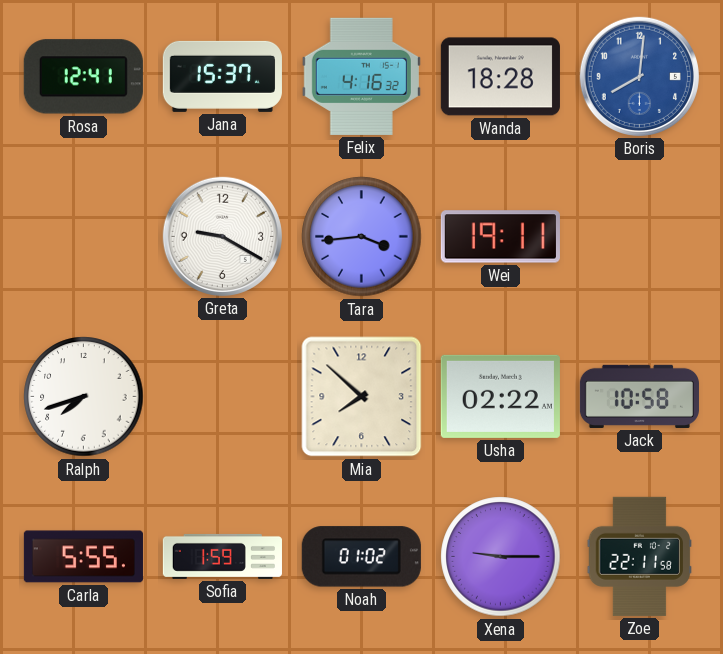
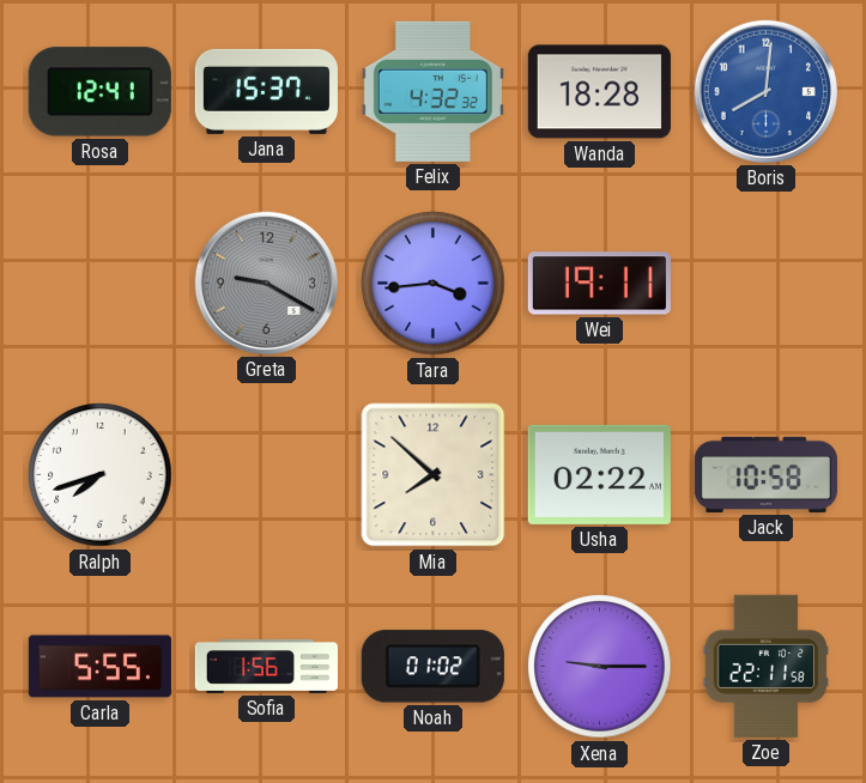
Felix: 4:16 -> 4:32 (432, 91)
Greta dial: white -> grey (266, 283)
Sofia: 1:59 -> 1:56 (266, 666)
